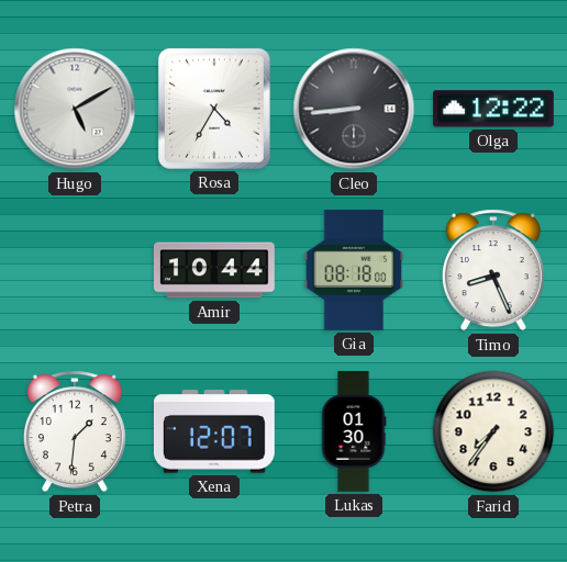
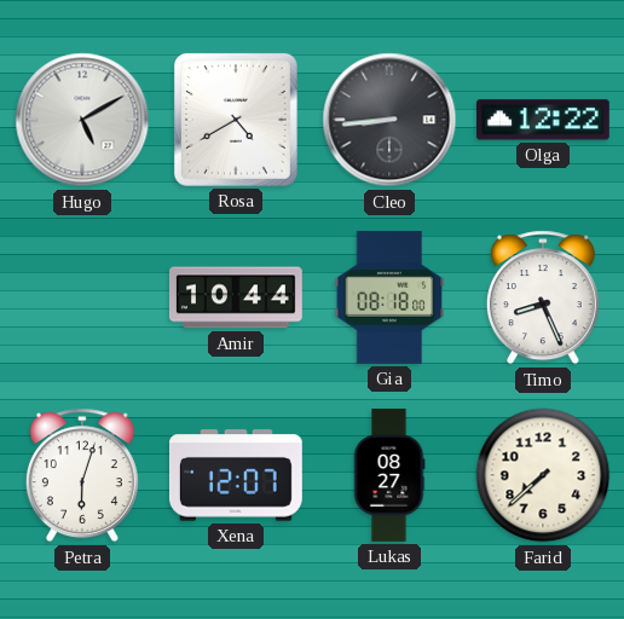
Rosa: 4:35 -> 4:40 (236, 120)
Petra: 1:31 -> 6:03 (82, 475)
Lukas: 01:30 -> 08:27 (389, 476)
Farid: 7:36 -> 7:38 (543, 475)
